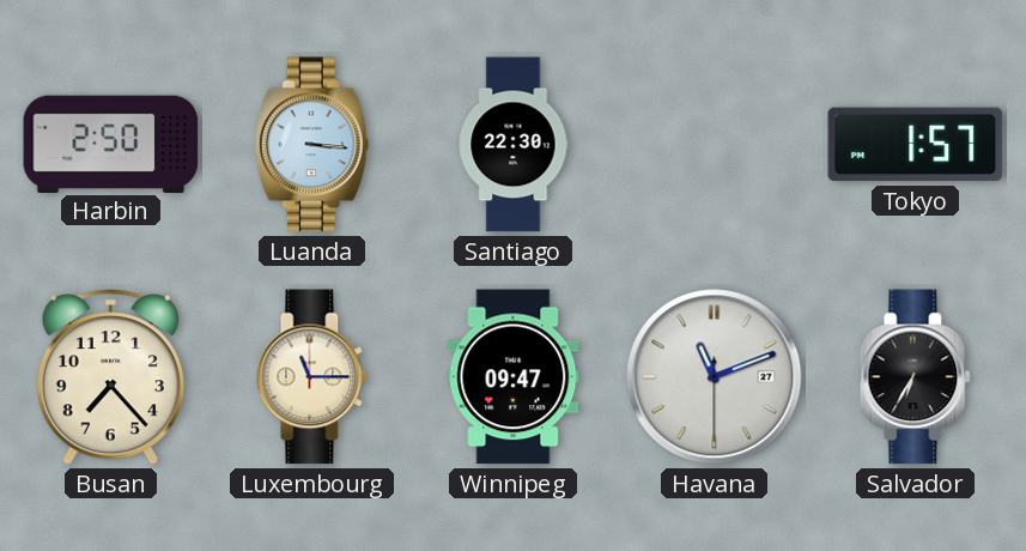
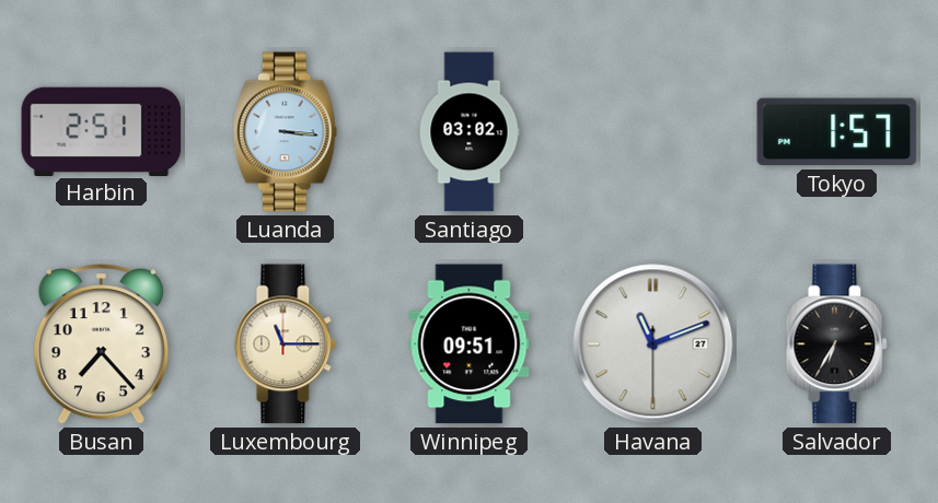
Harbin: 2:50 -> 2:51 (102, 131)
Santiago: 22:30 -> 03:02 (470, 132)
Winnipeg: 09:47 -> 09:51 (470, 344)
